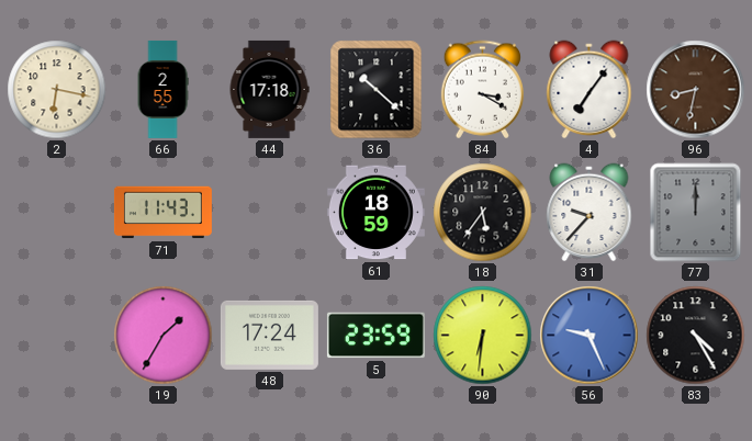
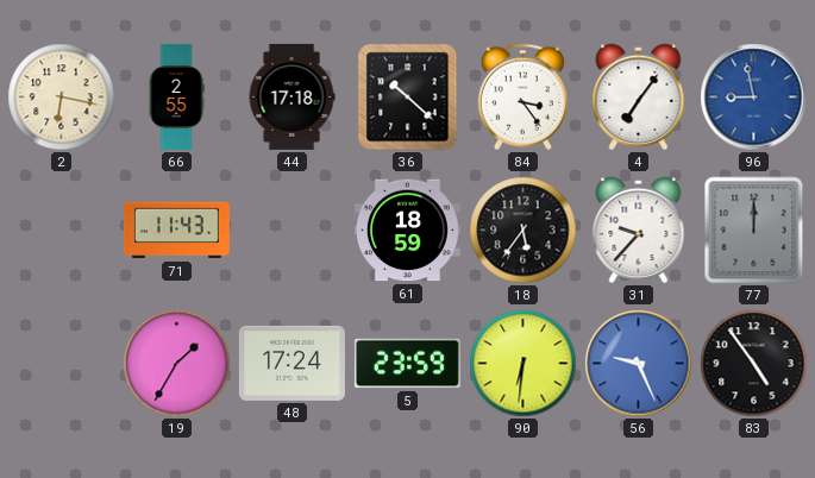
84: 3:20 -> 3:24 (522, 98)
96: 8:32 -> 8:58 (754, 98)
96 dial: brown -> blue (754, 98)
83: 4:25 -> 4:54 (754, 364)
